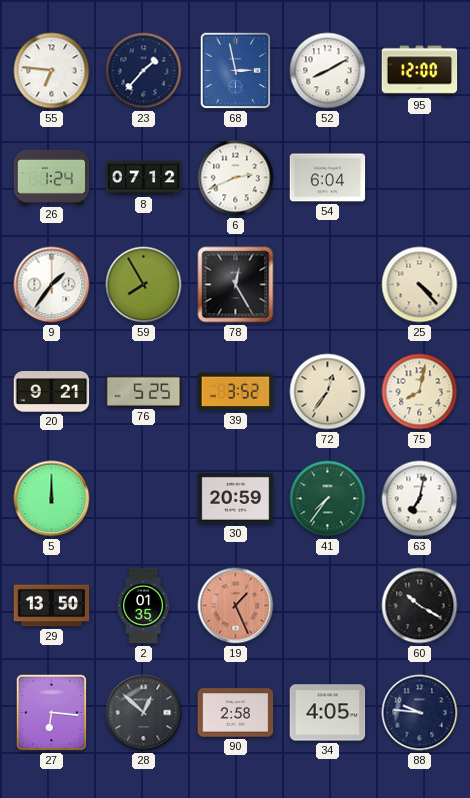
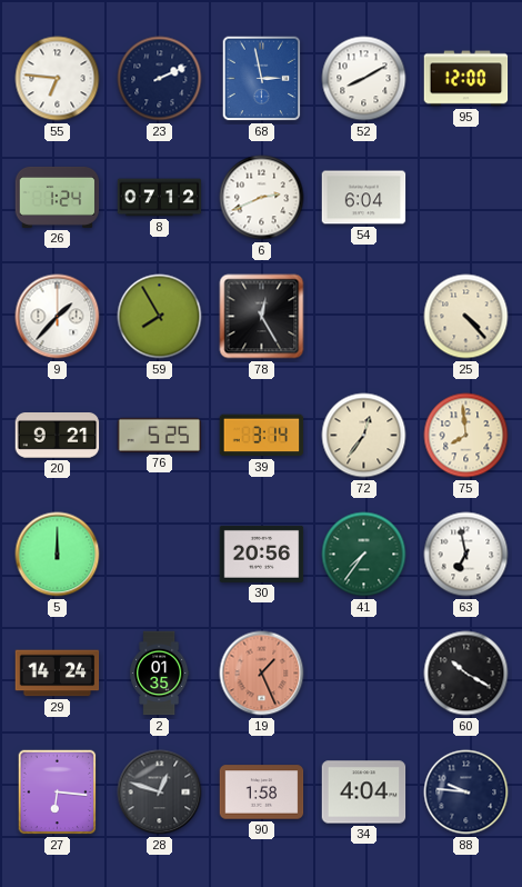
23: 1:37 -> 2:11 (160, 79)
9: 1:36 -> 1:37 (58, 317)
39: 3:52 -> 3:14 (262, 436)
75: 8:02 -> 7:59 (466, 436)
30: 20:59 -> 20:56 (262, 554)
63: 7:02 -> 6:58 (466, 555)
29: 13:50 -> 14:24 (58, 674)
28: 12:52 -> 12:48 (160, 793)
90: 2:58 -> 1:58 (262, 793)
34: 4:05 -> 4:04 (364, 793)
